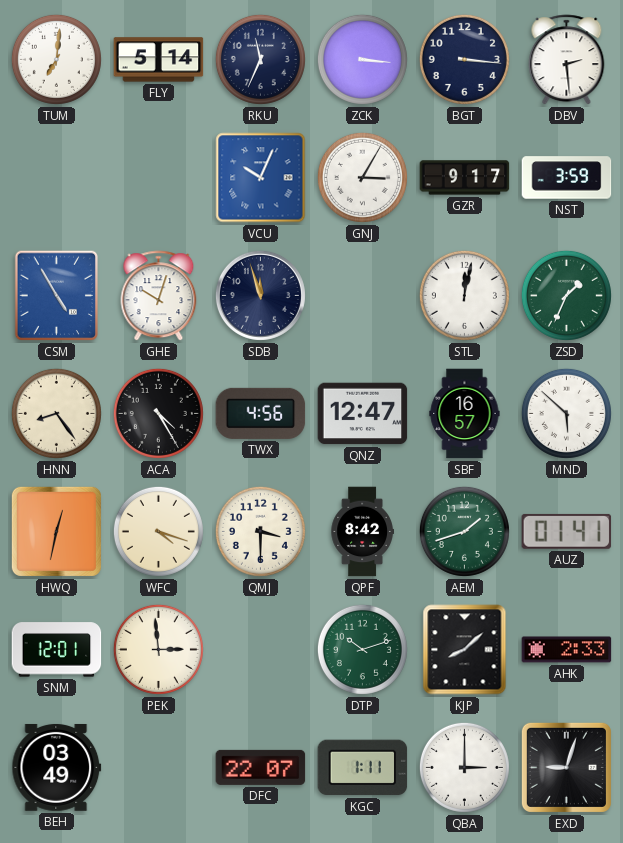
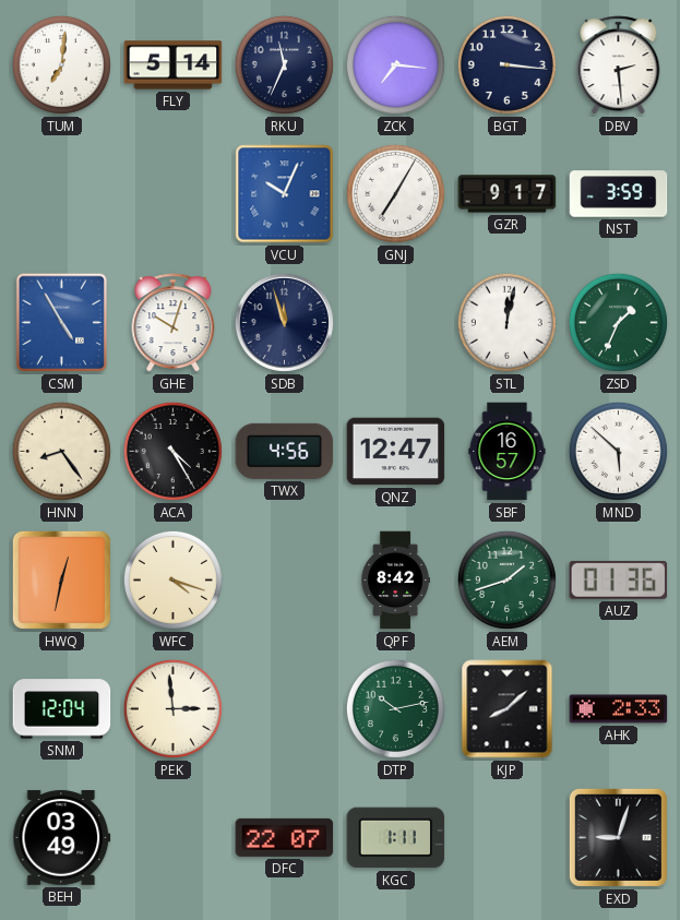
ZCK: 3:16 -> 7:16 (395, 64)
GNJ: 3:05 -> 7:05 (395, 193)
QMJ: 3:30 -> none (260, 531)
AUZ: 01:41 -> 01:36 (619, 580)
SNM: 12:01 -> 12:04 (62, 709)
DTP: 10:12 -> 10:13 (395, 708)
QBA: 3:00 -> none (464, 767)
